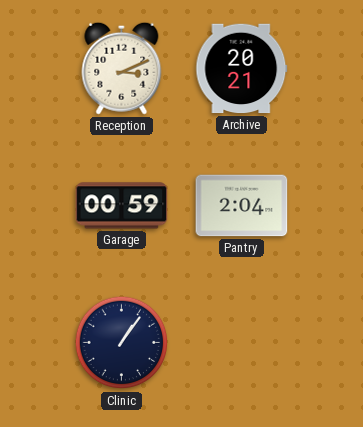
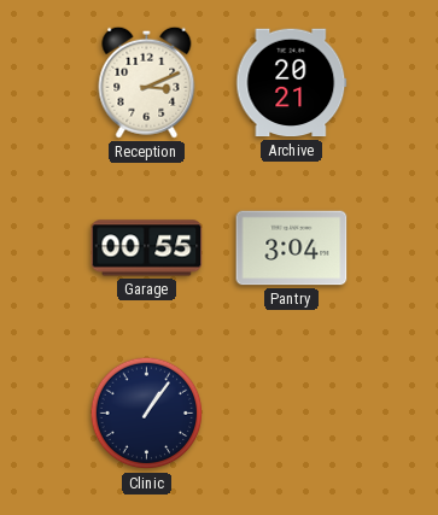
Garage: 00:59 -> 00:55 (147, 248)
Pantry: 2:04 -> 3:04 (292, 248)
